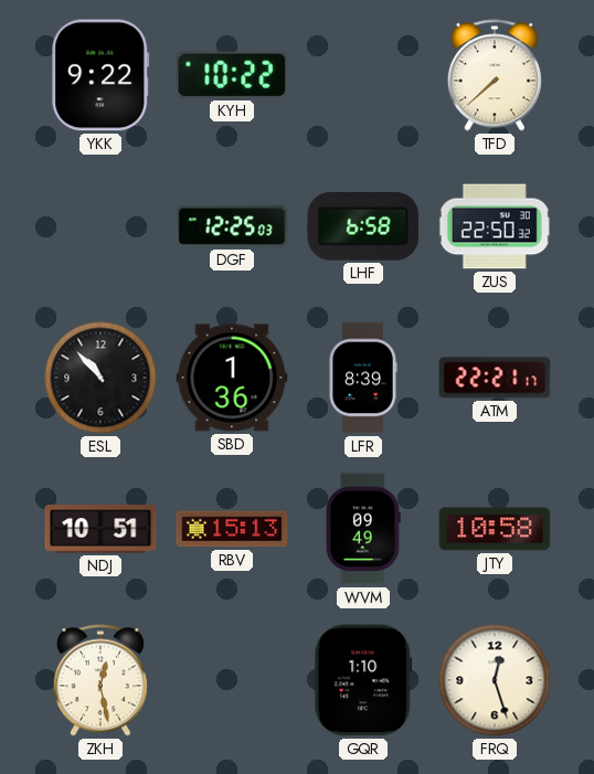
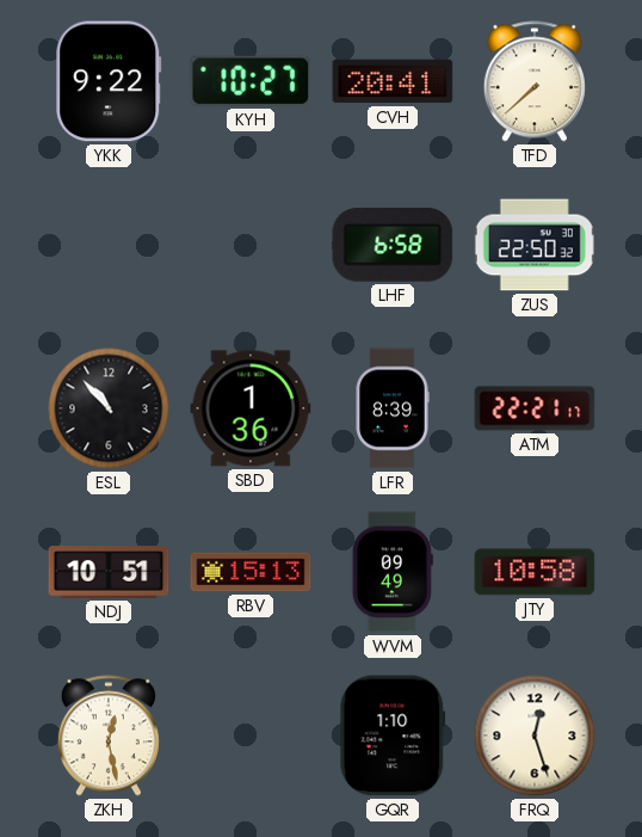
KYH: 10:22 -> 10:27 (251, 81)
CVH: none -> 20:41 (393, 81)
DGF: 12:25 -> none (232, 226)
